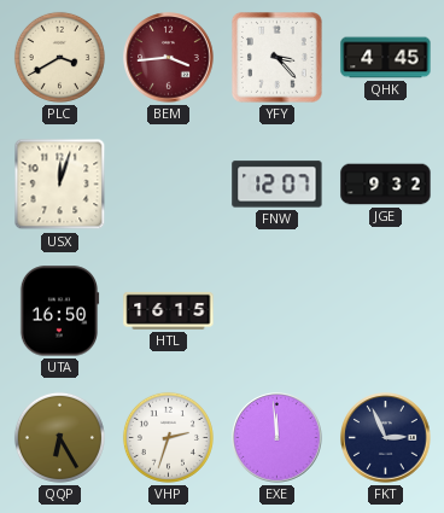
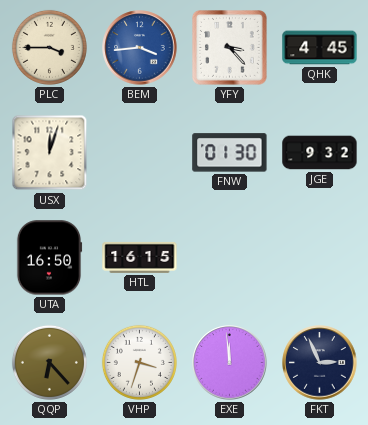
PLC: 3:40 -> 3:45 (49, 47)
BEM dial: burgundy -> blue (140, 48)
FNW: 12:07 -> 01:30 (230, 153)
QQP: 6:25 -> 6:23 (49, 362)
VHP: 2:33 -> 3:33 (139, 362)
